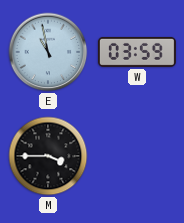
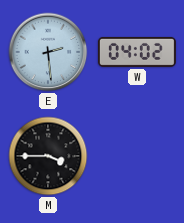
E: 10:58 -> 2:29 (48, 52)
W: 03:59 -> 04:02 (137, 52)
